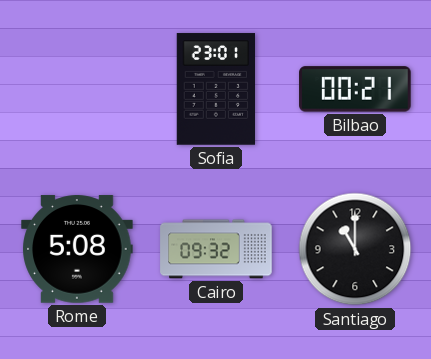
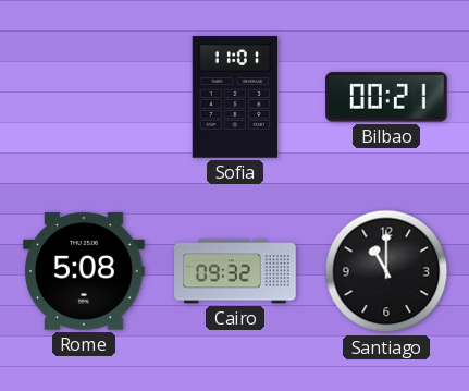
Sofia: 23:01 -> 11:01 (234, 97)
